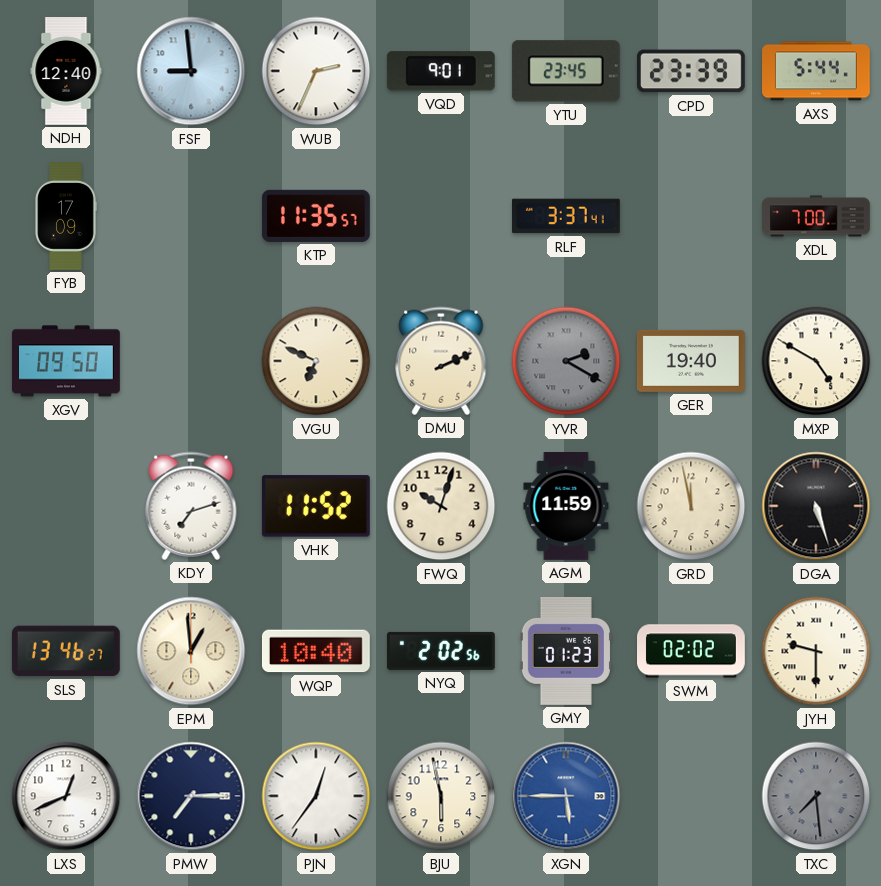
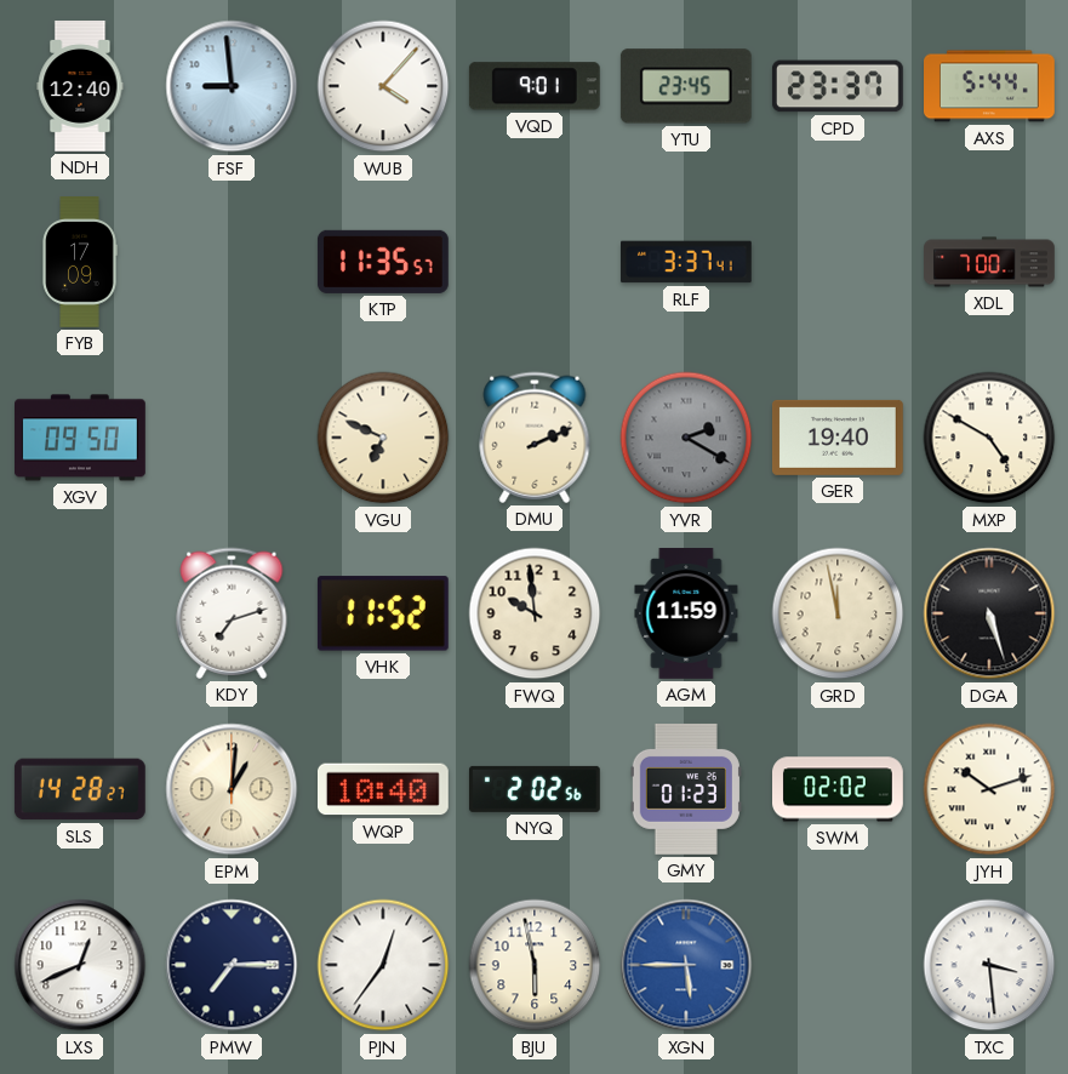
WUB: 2:34 -> 4:07 (383, 86)
CPD: 23:39 -> 23:37 (838, 86)
FWQ: 10:03 -> 9:59 (535, 613)
SLS: 13:46 -> 14:28 (80, 789)
EPM: 12:59 -> 1:01 (232, 789)
JYH: 9:30 -> 10:12 (989, 789)
TXC: 7:29 -> 3:29 (989, 965)
TXC dial: grey -> white (989, 965)
